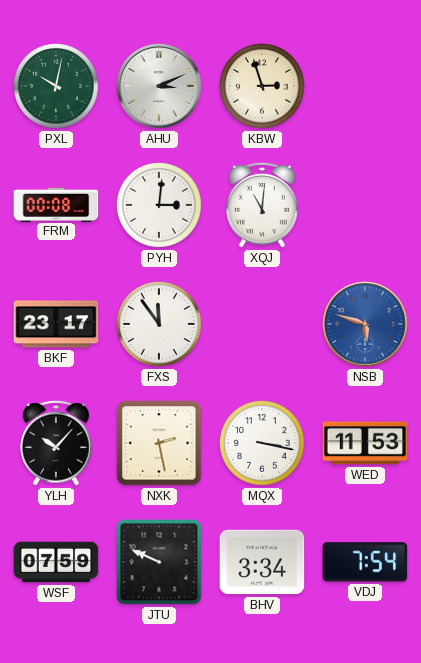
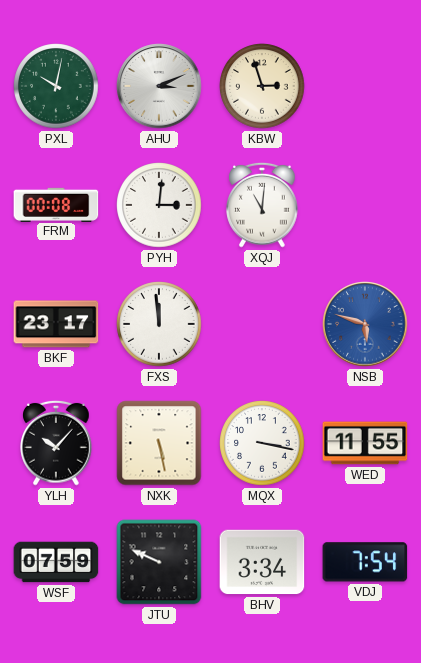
FXS: 11:54 -> 11:59 (159, 324)
NXK: 2:28 -> 5:28 (159, 443)
WED: 11:53 -> 11:55 (365, 443)
